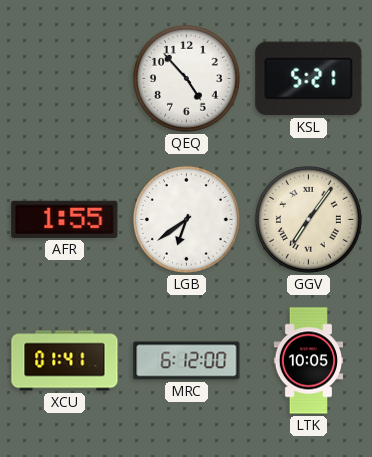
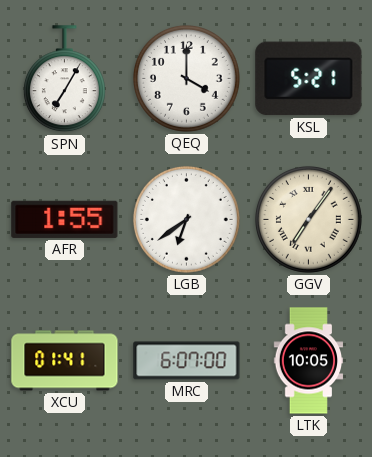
SPN: none -> 7:05 (64, 79)
QEQ: 4:53 -> 4:00 (186, 78)
MRC: 6:12 -> 6:07 (187, 361)
